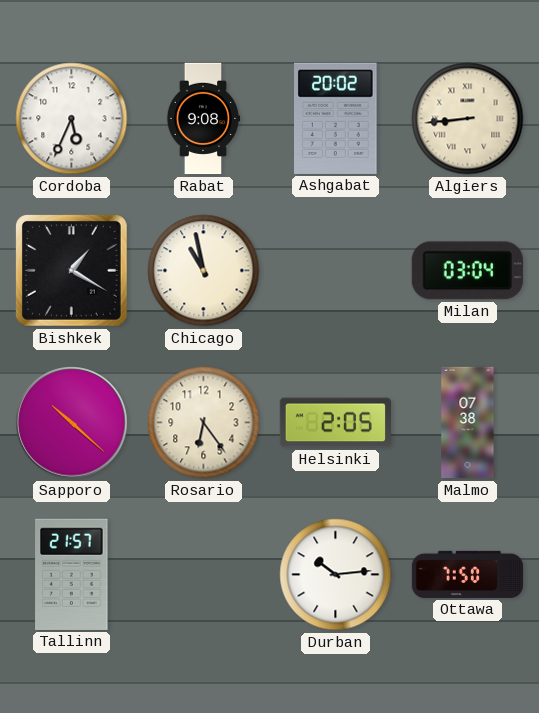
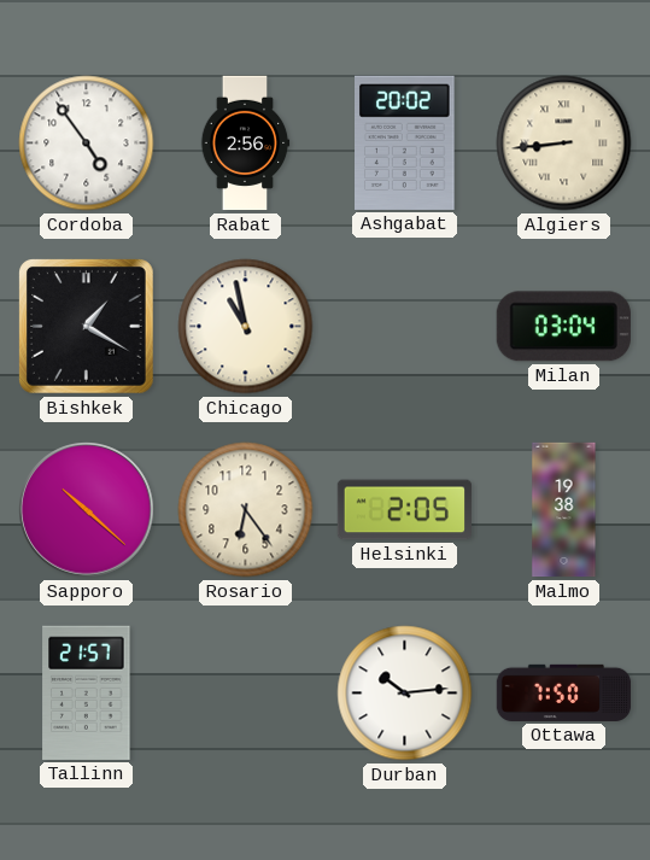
Cordoba: 5:34 -> 4:54 (87, 144)
Rabat: 9:08 -> 2:56 (245, 144)
Malmo: 07:38 -> 19:38 (564, 510)
